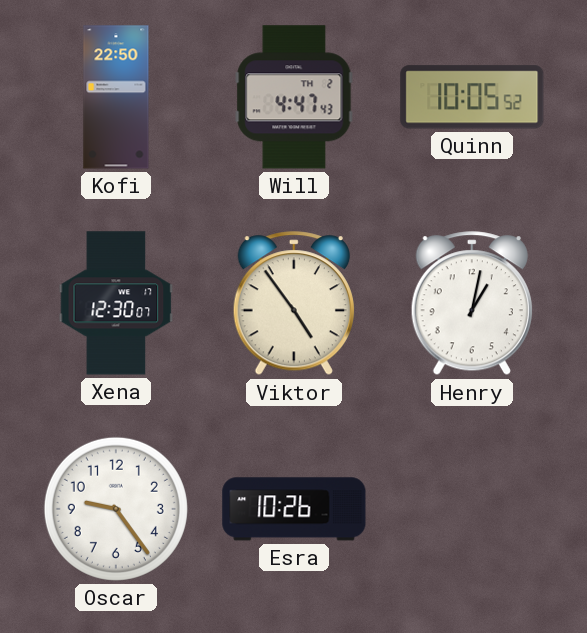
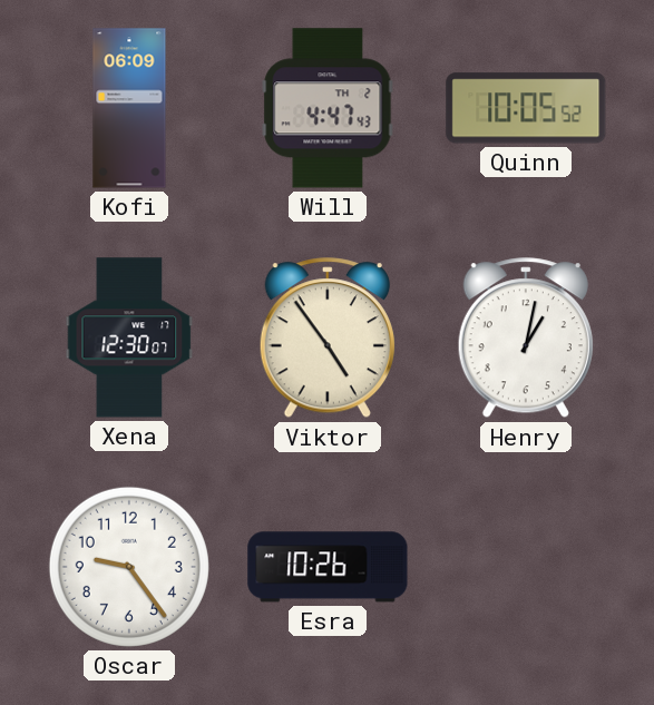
Kofi: 22:50 -> 06:09 (129, 108)
